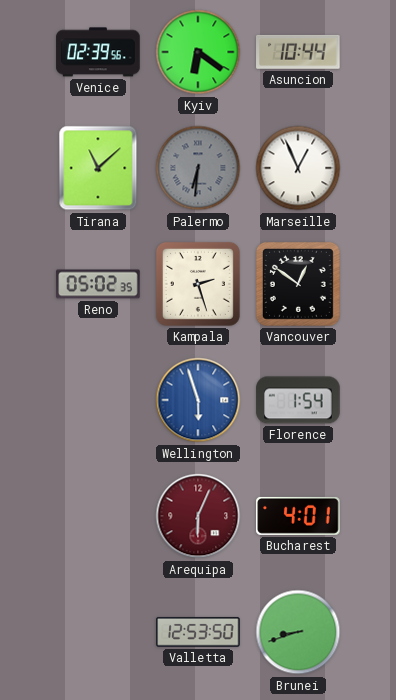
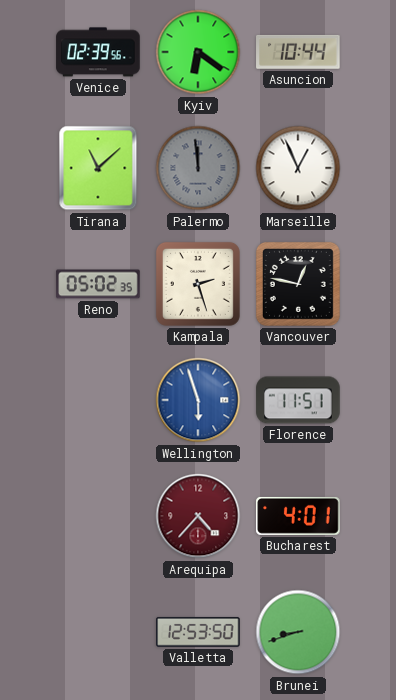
Palermo: 6:31 -> 11:59 (198, 168)
Vancouver: 12:51 -> 12:47 (298, 284)
Florence: 1:54 -> 11:51 (298, 400)
Arequipa: 6:04 -> 4:37 (198, 516)
